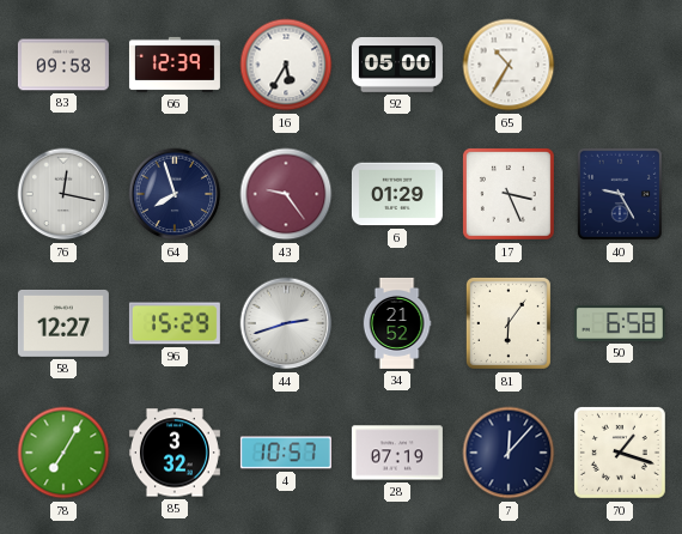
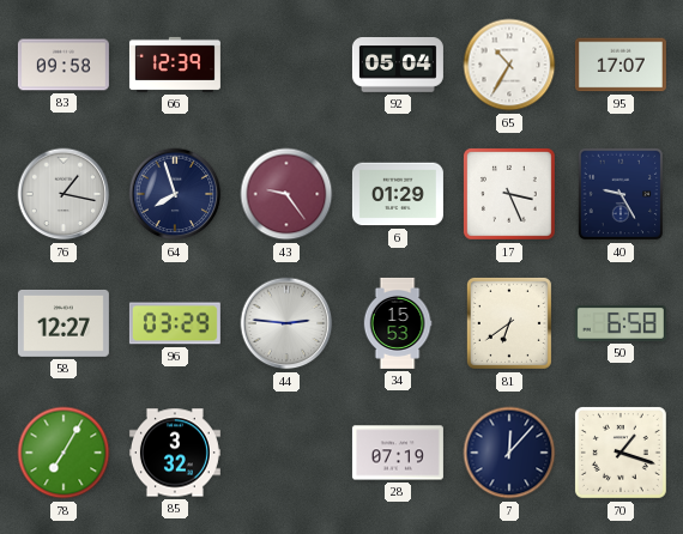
16: 5:35 -> none (286, 65)
92: 05:00 -> 05:04 (398, 65)
95: none -> 17:07 (621, 65)
76: 12:17 -> 1:17 (64, 194)
96: 15:29 -> 03:29 (175, 323)
44: 2:42 -> 2:46 (286, 323)
34: 21:52 -> 15:53 (398, 323)
81: 6:06 -> 6:39 (509, 323)
4: 10:57 -> none (286, 453)
